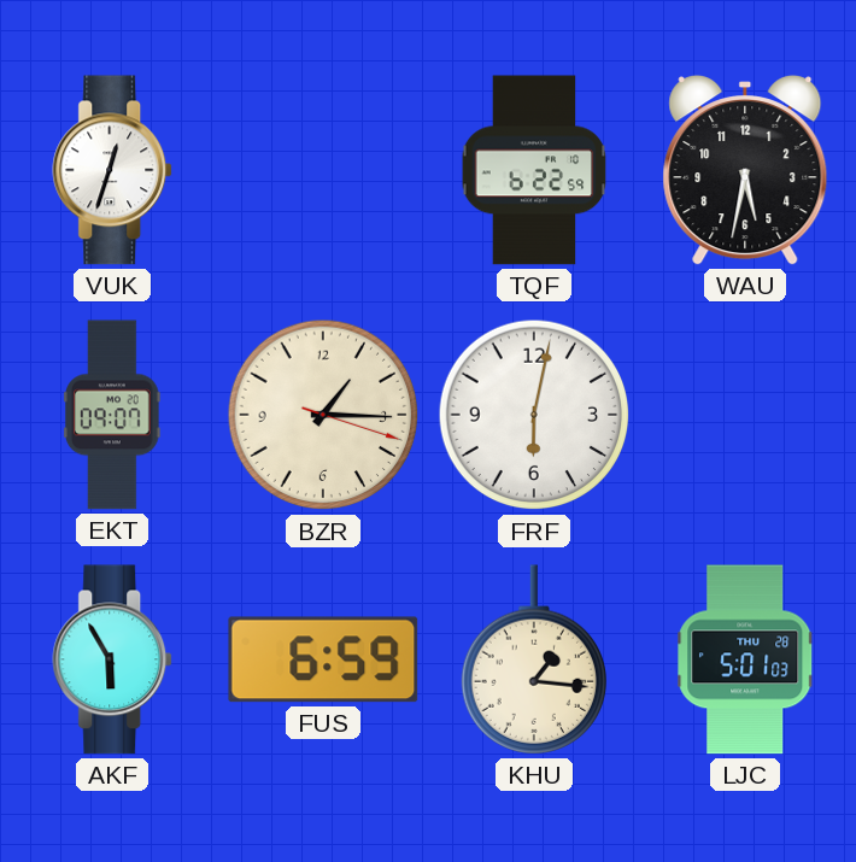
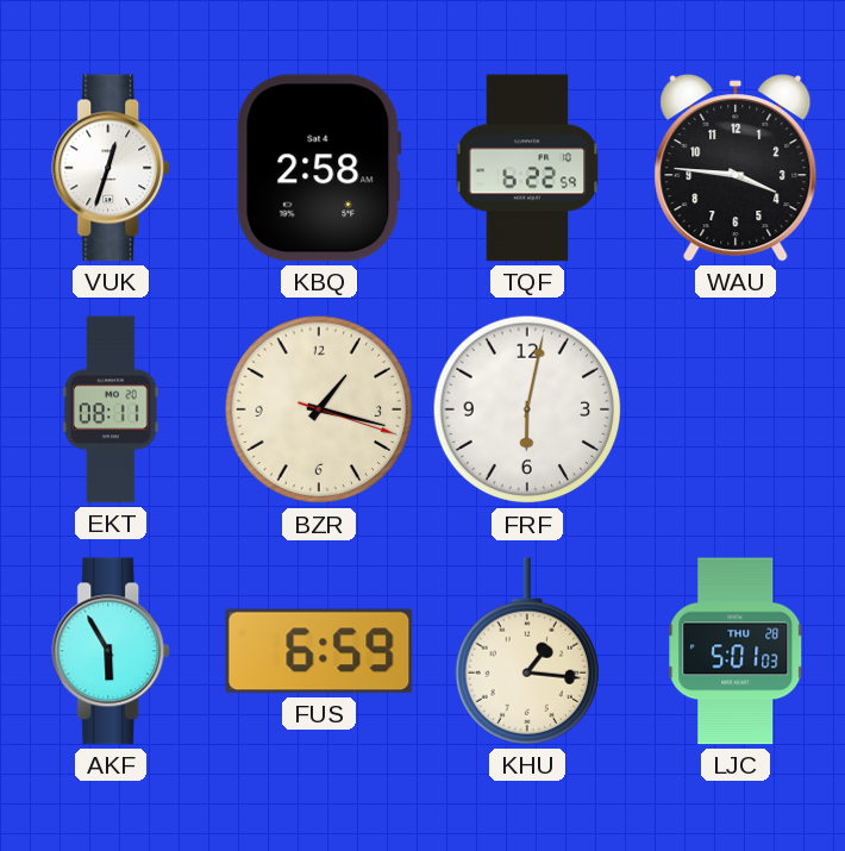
KBQ: none -> 2:58 (319, 168)
WAU: 5:32 -> 3:46 (736, 168)
EKT: 09:07 -> 08:11 (112, 409)
BZR: 1:15 -> 1:17 (319, 409)
